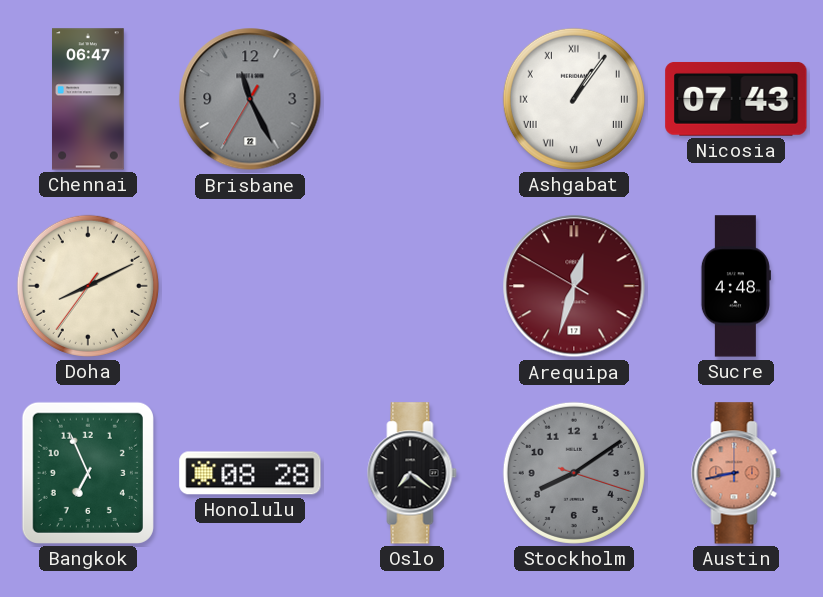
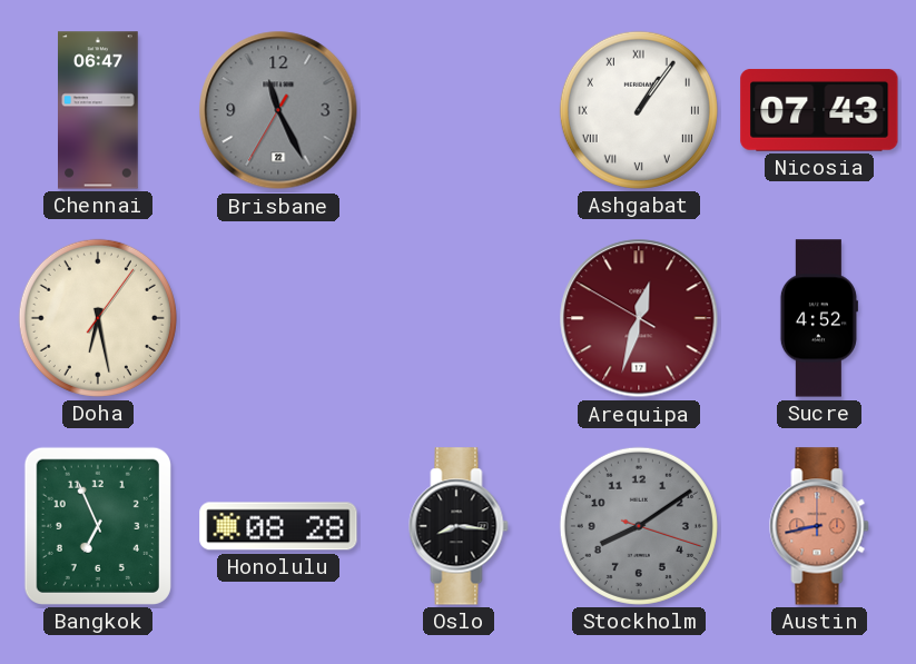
Doha: 8:10 -> 6:28 (98, 318)
Sucre: 4:48 -> 4:52 (819, 318)
Oslo: 7:21 -> 8:16 (459, 526)
